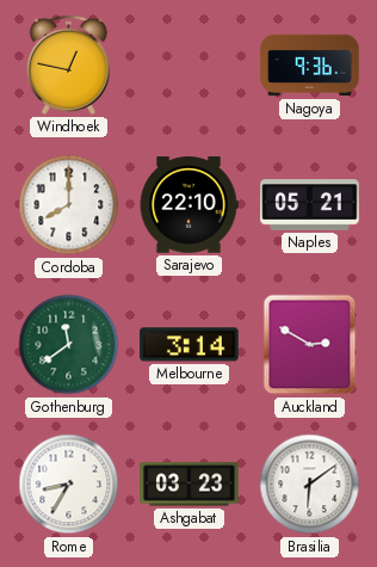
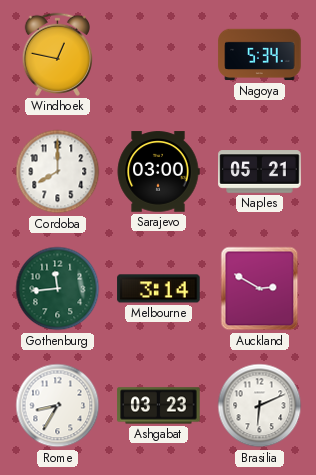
Nagoya: 9:36 -> 5:34 (260, 55)
Sarajevo: 22:10 -> 03:00 (158, 172)
Gothenburg: 11:39 -> 11:44 (58, 289)
Brasilia: 6:09 -> 6:11 (260, 406)
